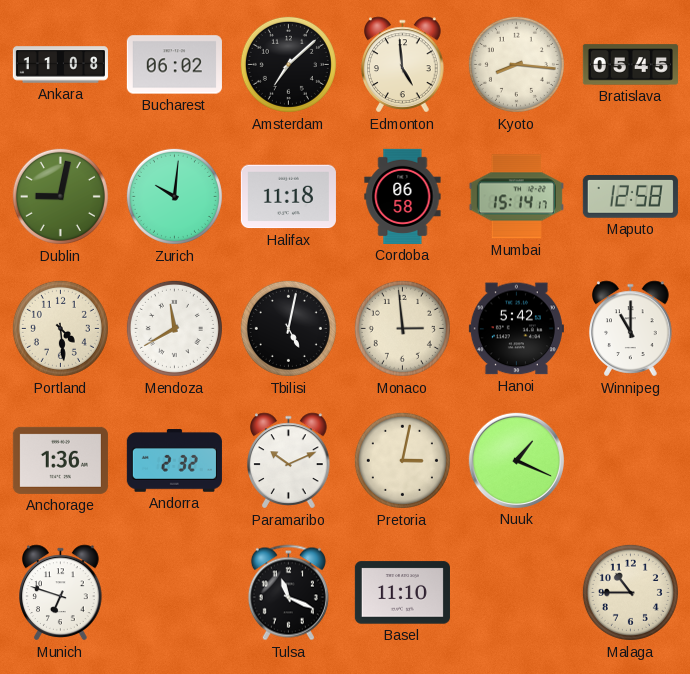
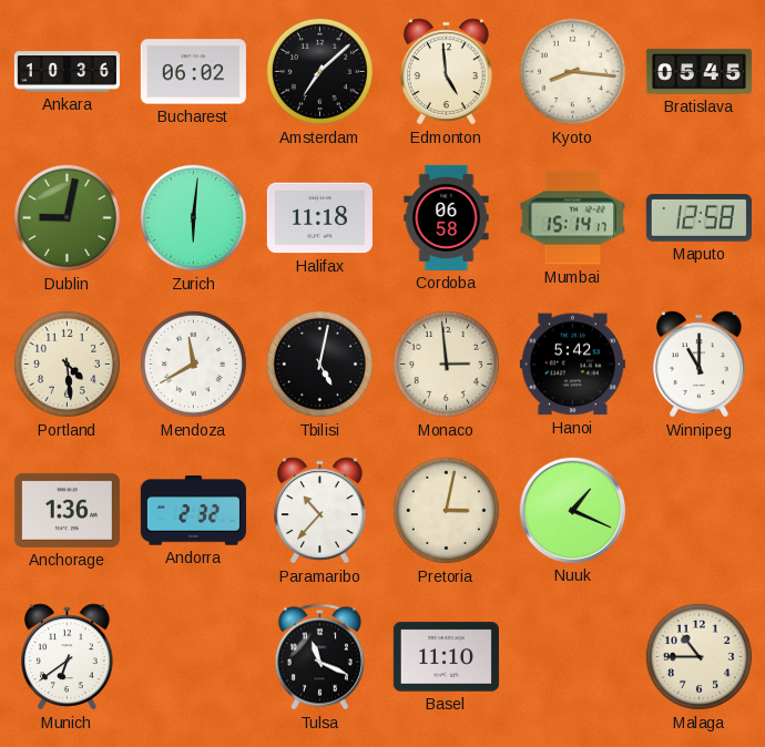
Ankara: 11:08 -> 10:36 (67, 72)
Zurich: 10:01 -> 6:01 (193, 217)
Paramaribo: 10:11 -> 10:37 (320, 511)
Munich: 6:48 -> 6:39 (68, 657)
